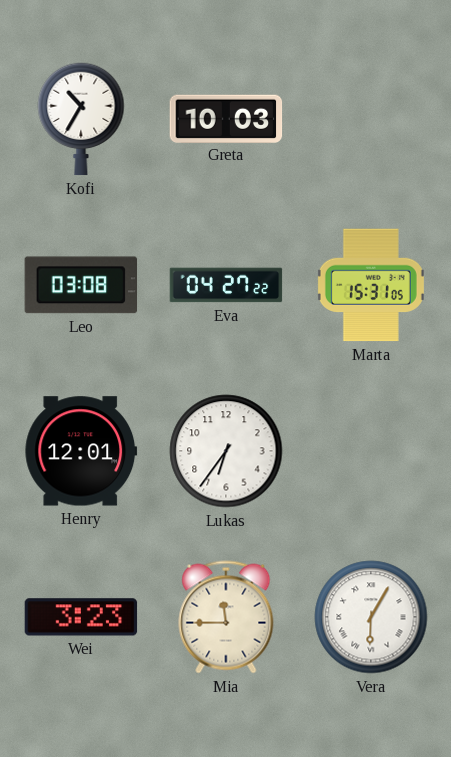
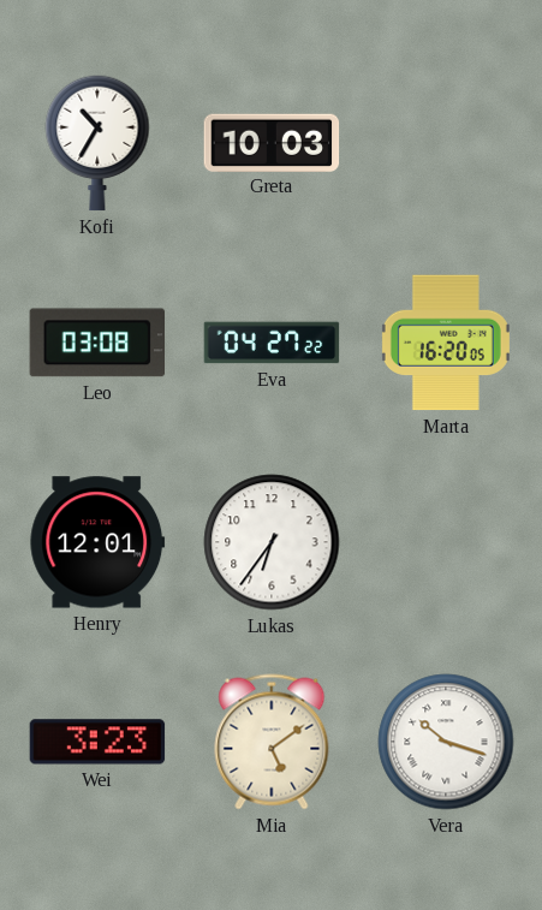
Marta: 15:31 -> 16:20 (446, 343)
Mia: 11:45 -> 5:09 (272, 742)
Vera: 6:05 -> 10:18 (446, 742)
